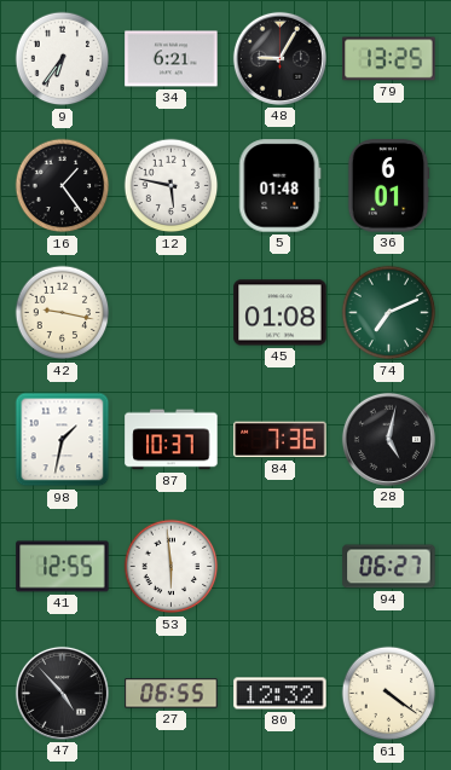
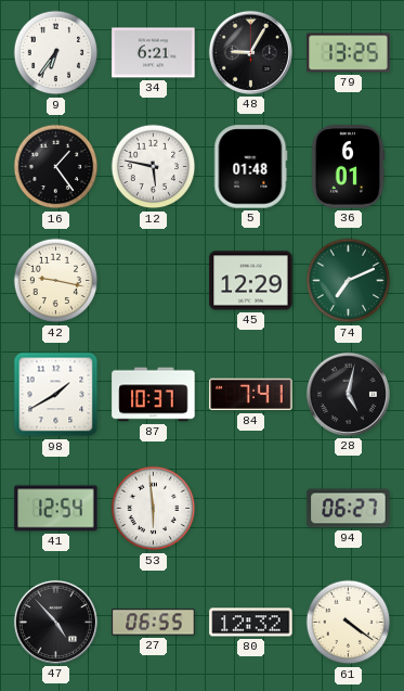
45: 01:08 -> 12:29 (251, 281)
98: 1:32 -> 1:40 (56, 395)
84: 7:36 -> 7:41 (251, 395)
41: 12:55 -> 12:54 (56, 509)
